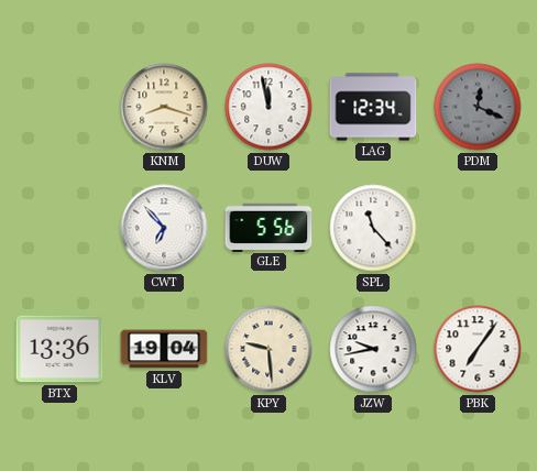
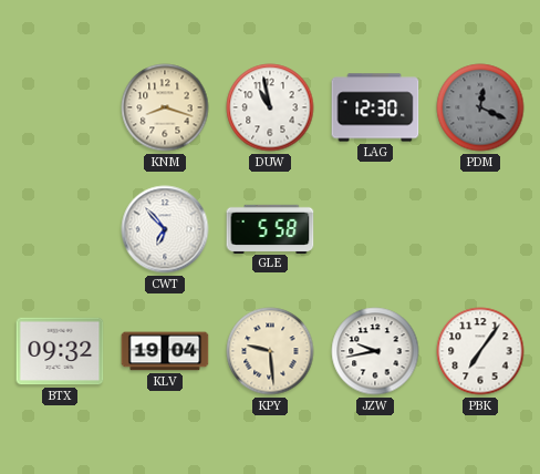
DUW: 11:58 -> 10:58 (270, 107)
LAG: 12:34 -> 12:30 (375, 107)
GLE: 5:56 -> 5:58 (270, 228)
SPL: 11:23 -> none (373, 228)
BTX: 13:36 -> 09:32 (60, 351)
